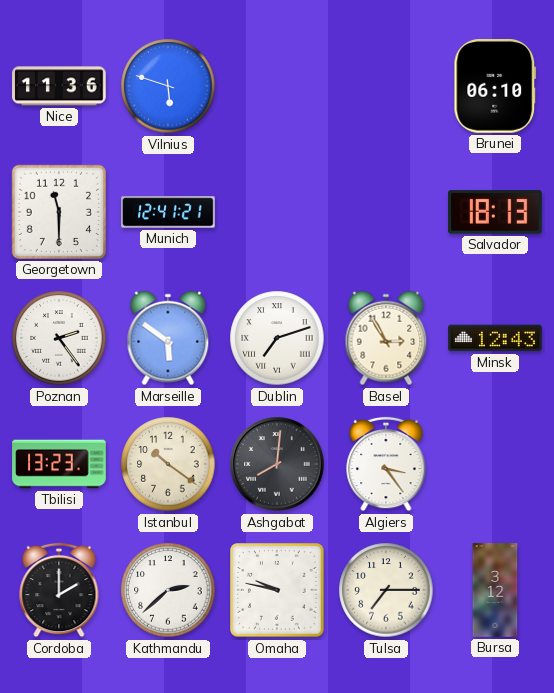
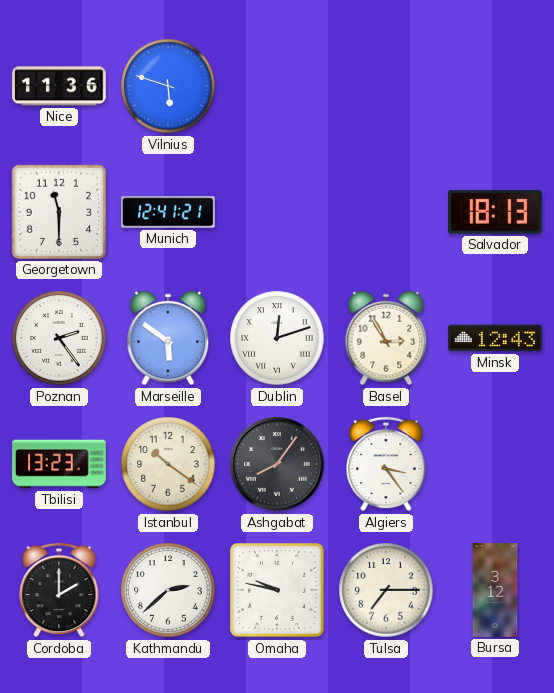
Brunei: 06:10 -> none (495, 86)
Dublin: 7:12 -> 12:12 (277, 338)
Ashgabat: 8:01 -> 8:06 (277, 464)
